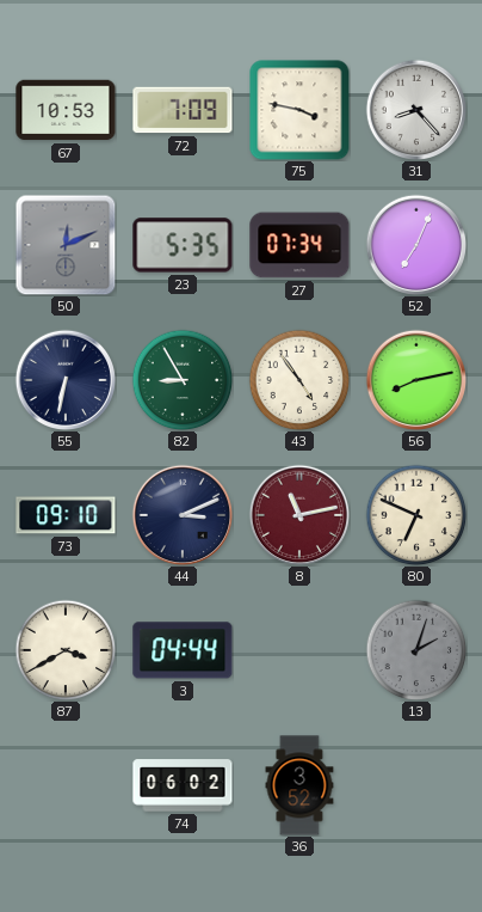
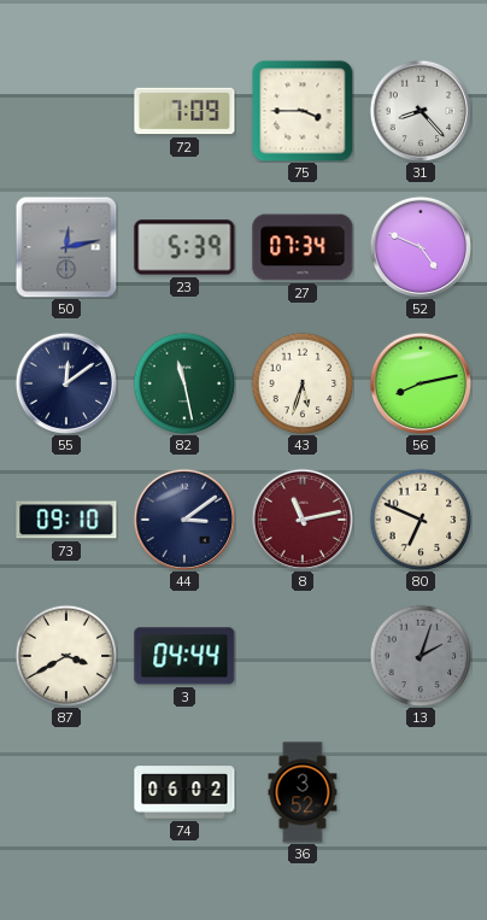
67: 10:53 -> none (66, 110)
75: 3:47 -> 3:45 (303, 111)
50: 12:11 -> 12:13 (66, 247)
23: 5:35 -> 5:39 (184, 247)
52: 7:04 -> 4:49 (419, 246)
55: 6:32 -> 12:09 (65, 382)
82: 8:55 -> 11:28 (184, 383)
43: 4:54 -> 5:33 (303, 383)
44: 3:11 -> 3:09 (183, 518)
